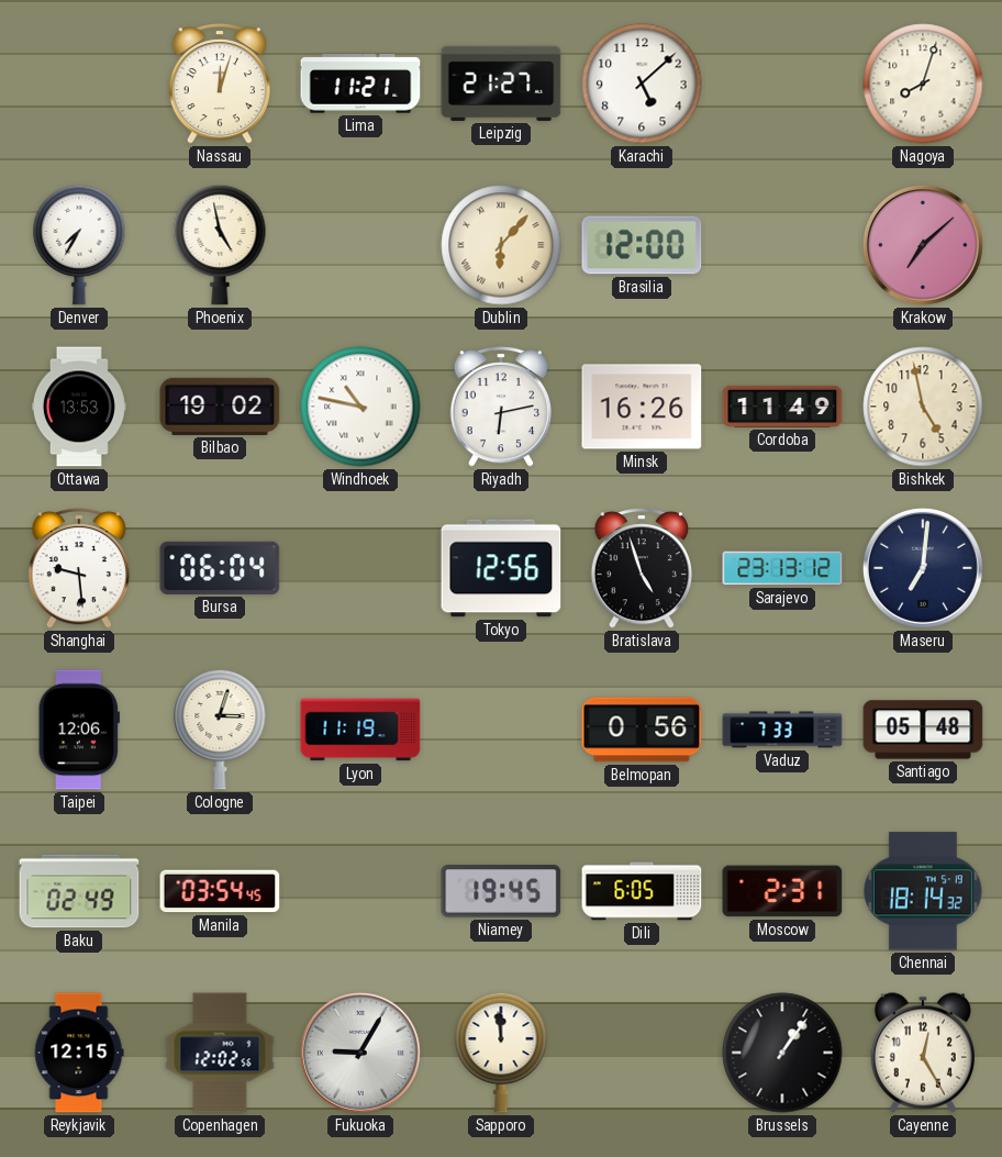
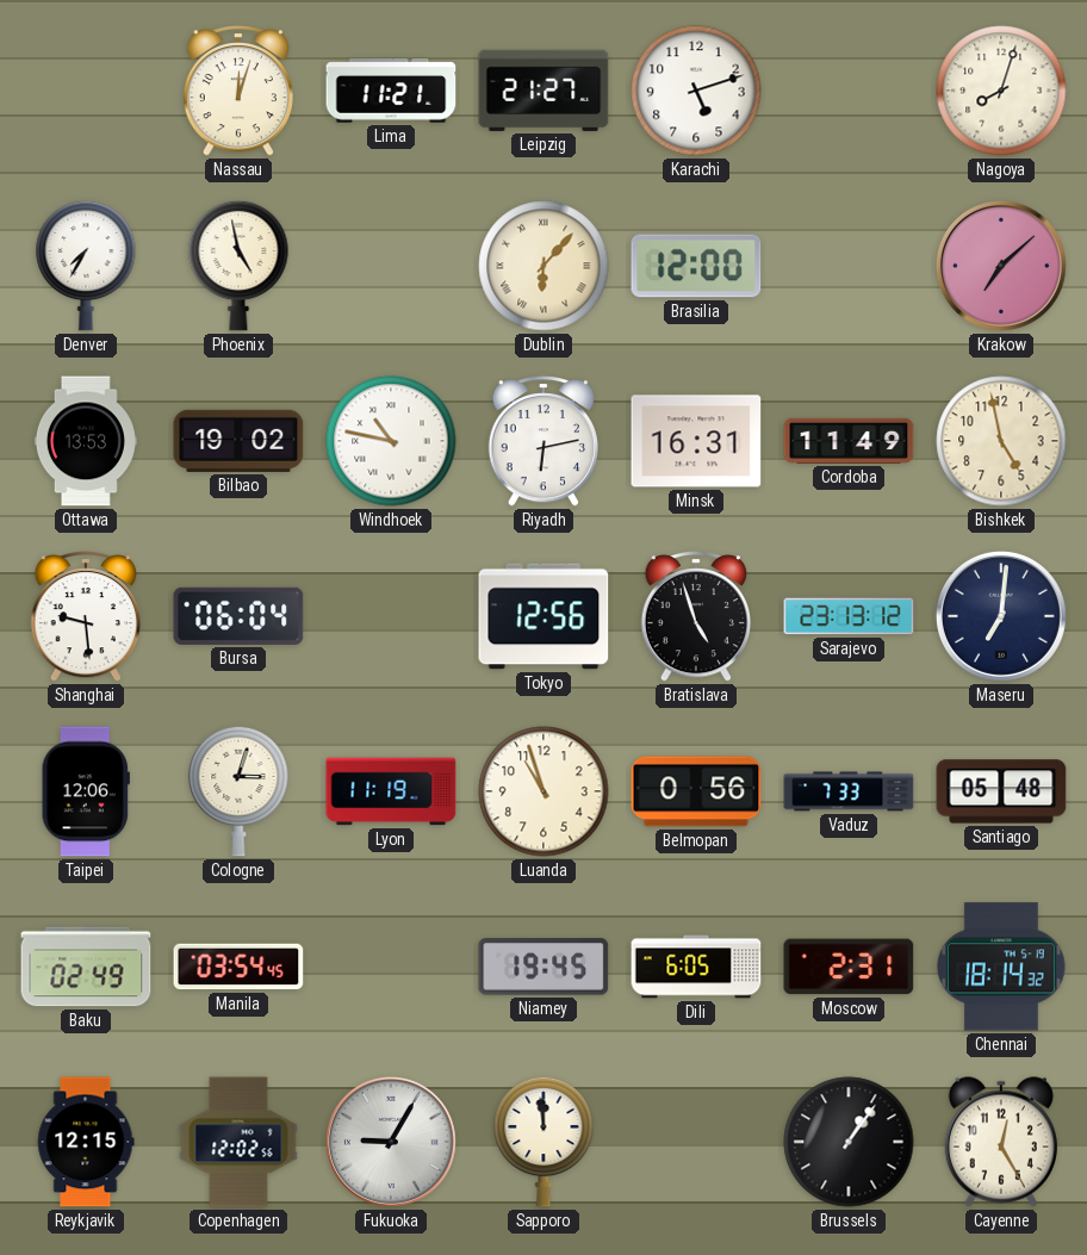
Karachi: 5:08 -> 5:12 (696, 91)
Minsk: 16:26 -> 16:31 (696, 441)
Luanda: none -> 10:57 (543, 791)
